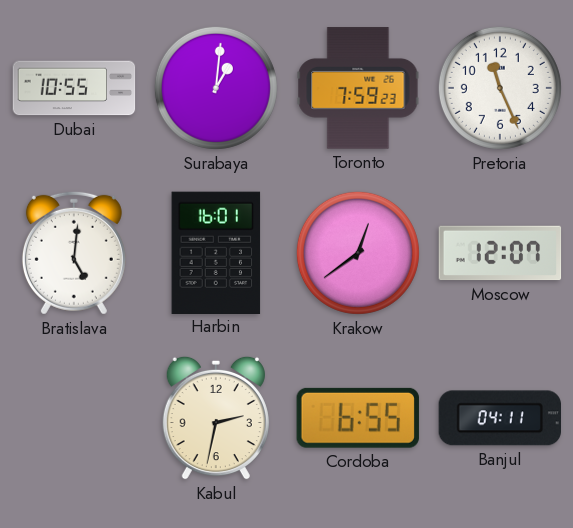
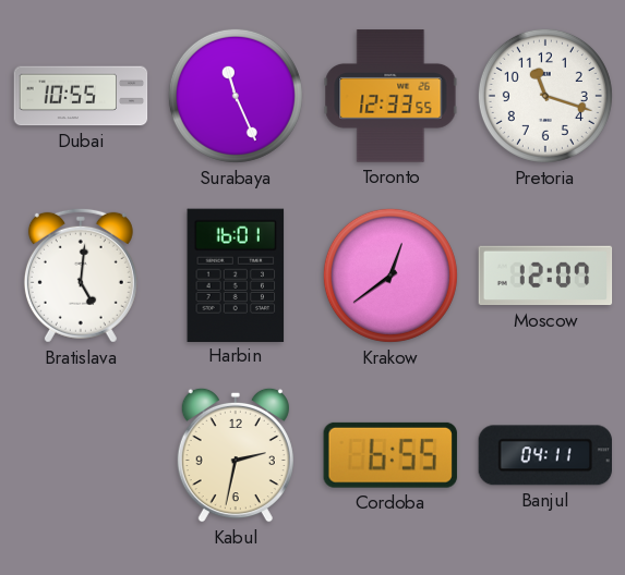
Surabaya: 1:01 -> 11:26 (236, 96)
Toronto: 7:59 -> 12:33 (390, 96)
Pretoria: 11:26 -> 11:18 (545, 96)
